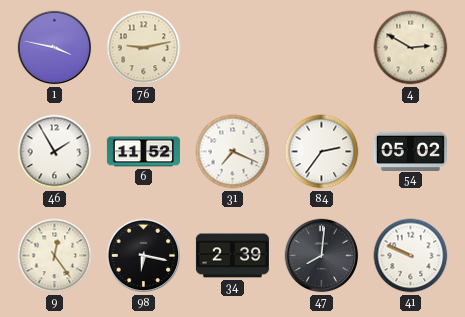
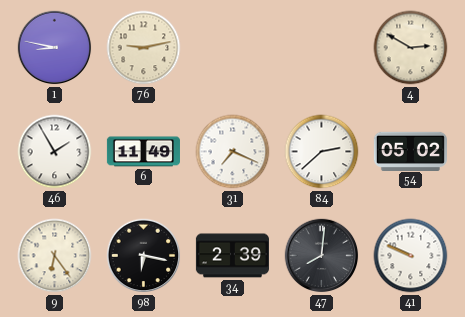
1: 3:47 -> 8:47 (55, 48)
6: 11:52 -> 11:49 (143, 152)
84: 2:36 -> 2:38 (322, 152)
9: 12:24 -> 6:24 (55, 256)
